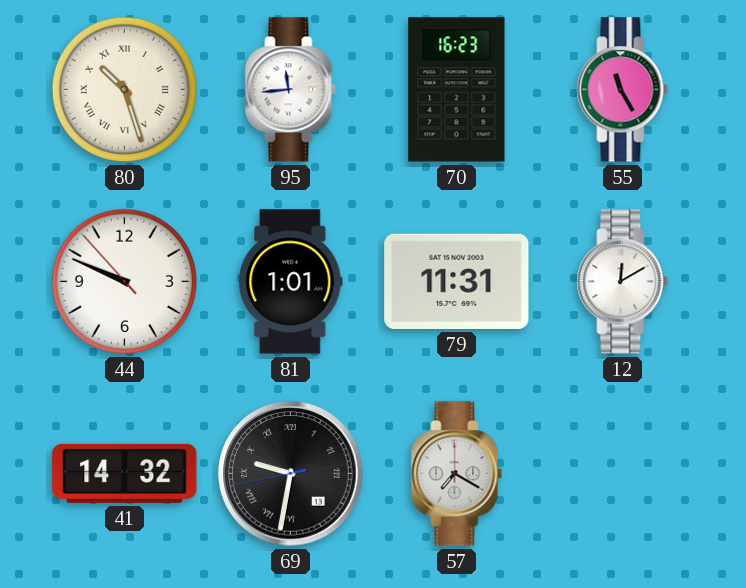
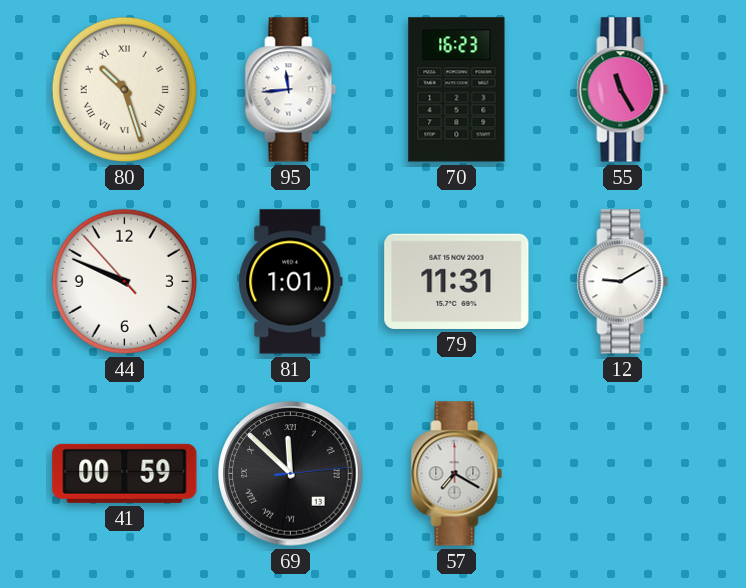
12: 12:10 -> 9:10 (623, 282)
41: 14:32 -> 00:59 (125, 473)
69: 9:31 -> 11:52 (291, 474)
